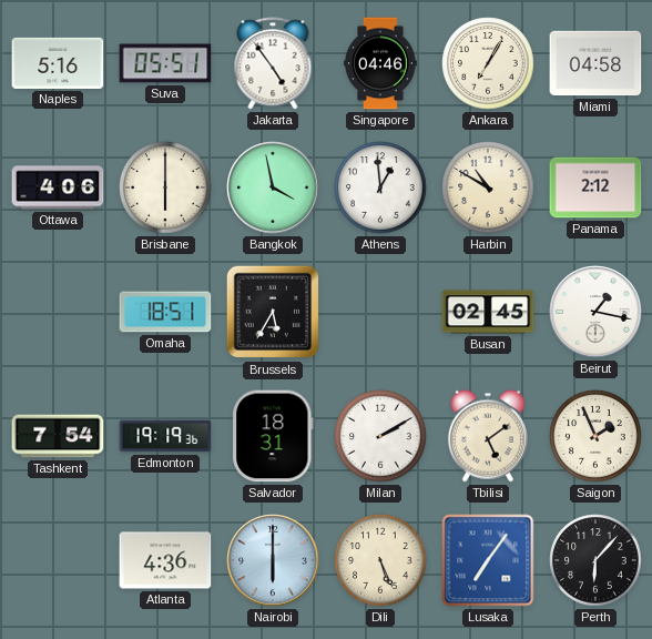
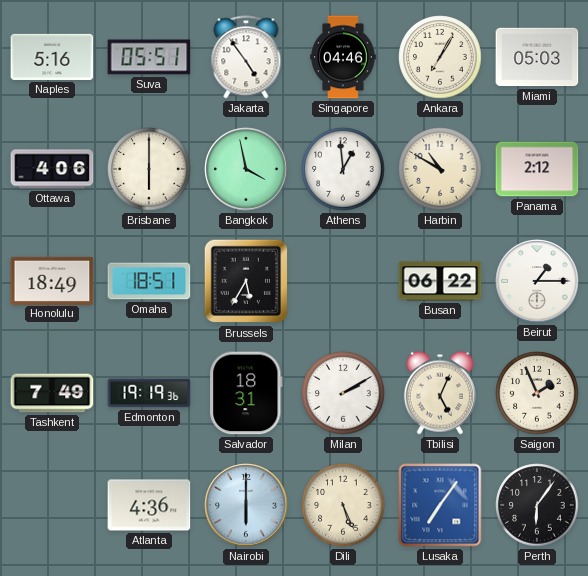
Miami: 04:58 -> 05:03 (537, 57)
Honolulu: none -> 18:49 (52, 280)
Busan: 02:45 -> 06:22 (440, 281)
Beirut: 1:17 -> 1:15 (537, 281)
Tashkent: 7:54 -> 7:49 (52, 393)
Tbilisi: 5:09 -> 5:04 (440, 393)
Perth: 6:07 -> 6:06 (537, 505)
